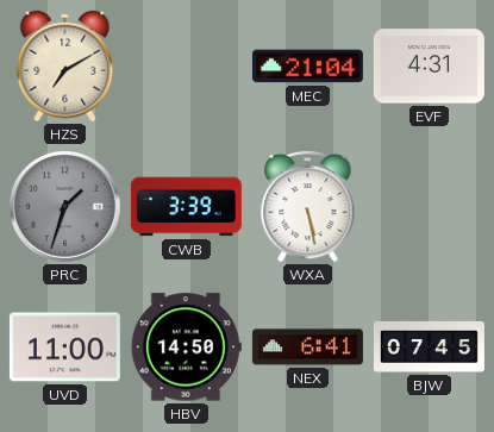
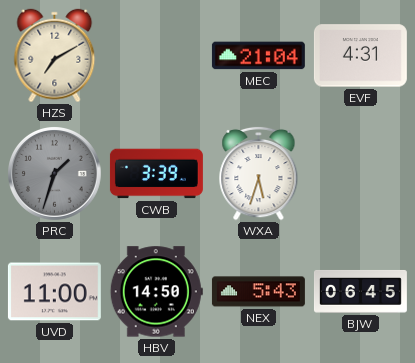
WXA: 5:28 -> 5:33 (259, 173)
NEX: 6:41 -> 5:43 (258, 292)
BJW: 07:45 -> 06:45 (360, 291)
